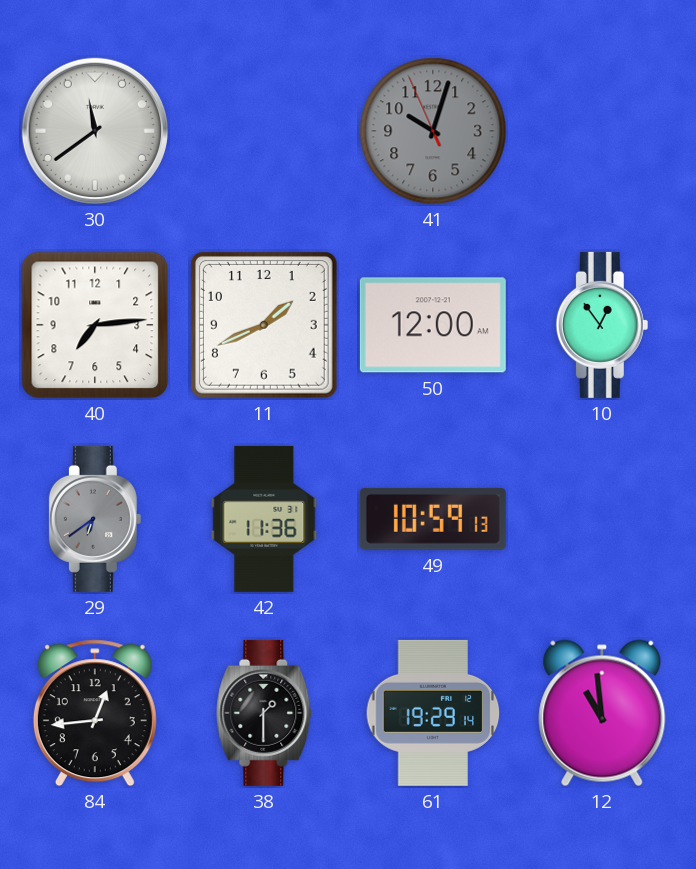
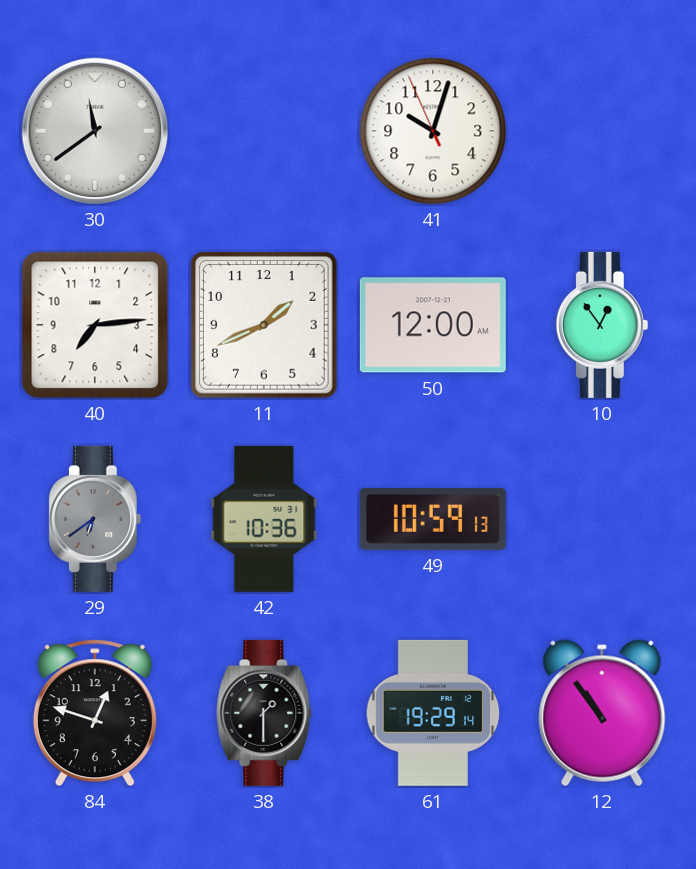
41 dial: grey -> white (433, 131)
42: 11:36 -> 10:36 (264, 519)
84: 12:44 -> 12:48 (95, 713)
12: 10:59 -> 10:54 (602, 713)
